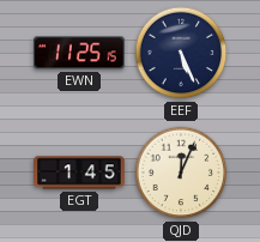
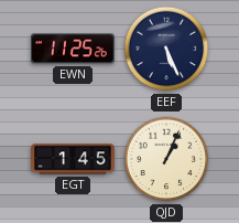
EWN: 11:25:15 -> 11:25:26 (73, 49)
QJD: 12:04 -> 1:04 (166, 159)
